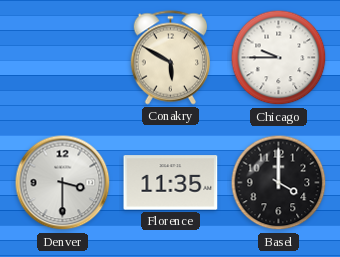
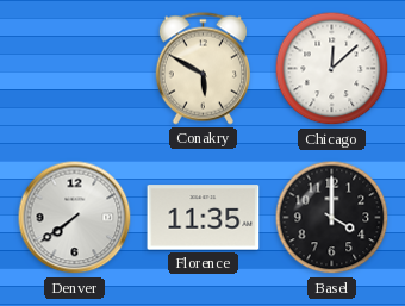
Chicago: 9:45 -> 12:08 (332, 69)
Denver: 3:30 -> 7:39 (75, 218)
